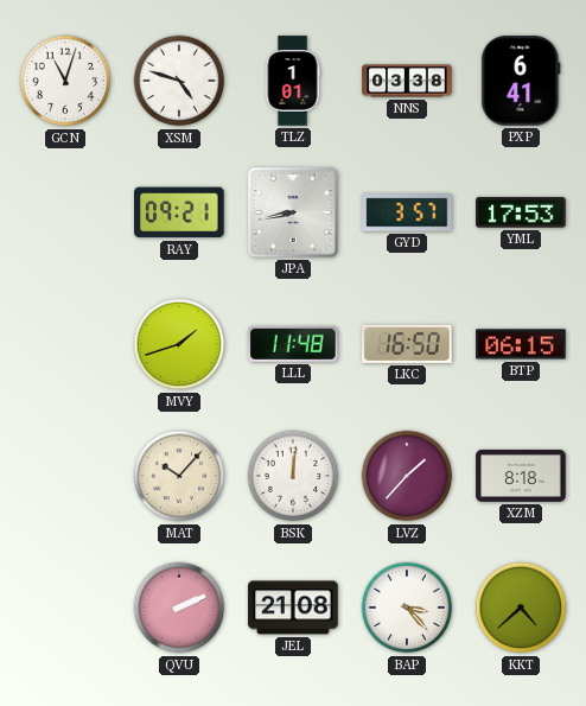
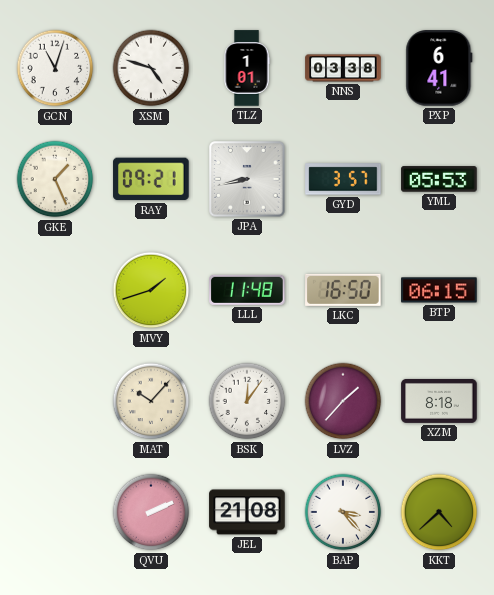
GKE: none -> 1:26 (55, 179)
YML: 17:53 -> 05:53 (439, 179)
BSK: 12:01 -> 12:06 (247, 401)
